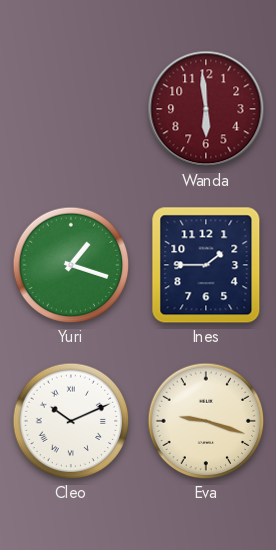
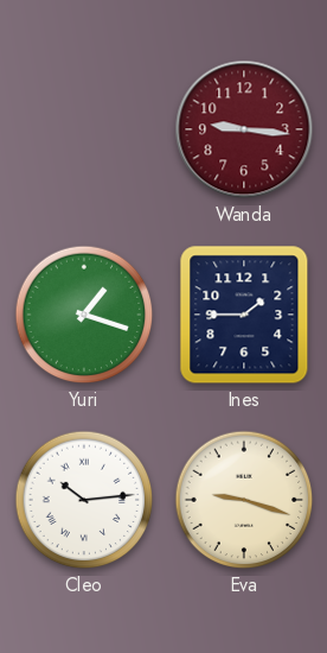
Wanda: 5:59 -> 9:16 (244, 129)
Cleo: 10:11 -> 10:14 (84, 500)
